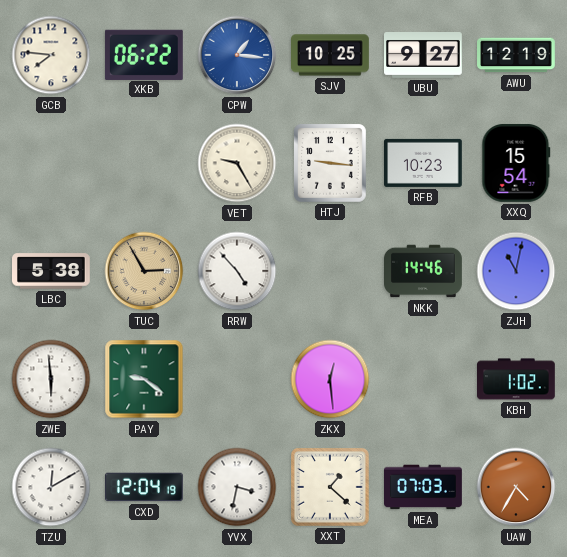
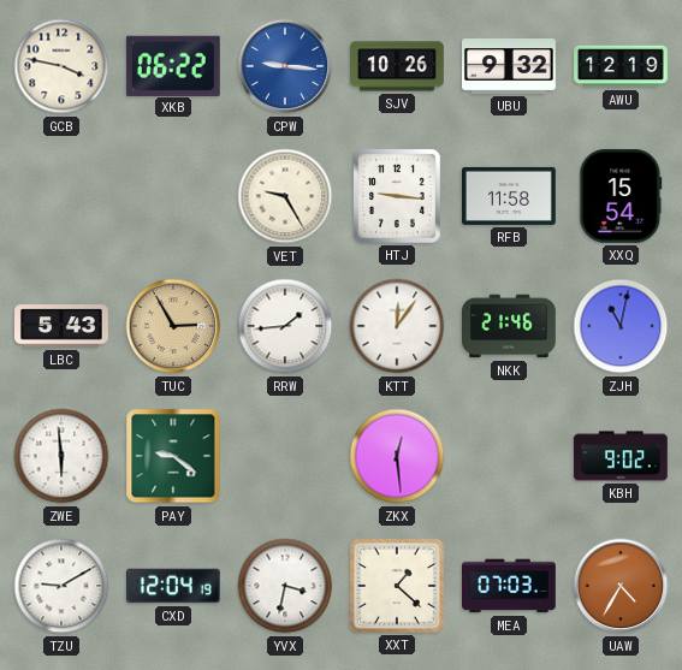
GCB: 7:46 -> 3:47 (61, 66)
CPW: 1:16 -> 9:16 (285, 66)
SJV: 10:25 -> 10:26 (398, 66)
UBU: 9:27 -> 9:32 (510, 67)
RFB: 10:23 -> 11:58 (510, 196)
LBC: 5:38 -> 5:43 (63, 326)
RRW: 4:53 -> 1:44 (285, 326)
KTT: none -> 12:06 (397, 326)
NKK: 14:46 -> 21:46 (509, 326)
KBH: 1:02 -> 9:02 (622, 456)
TZU: 12:10 -> 9:10 (61, 586)
